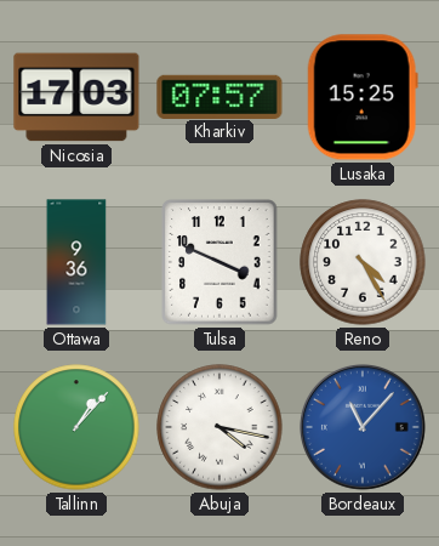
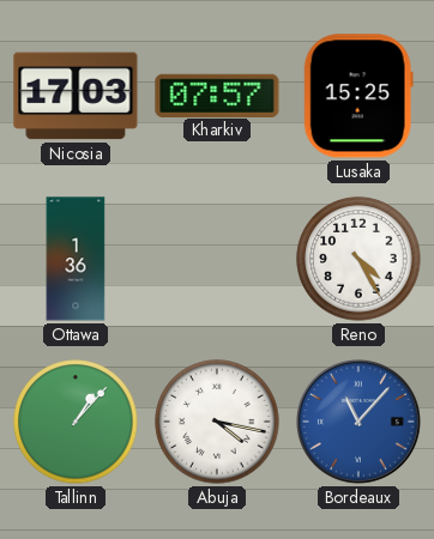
Ottawa: 9:36 -> 1:36 (76, 259)
Tulsa: 3:49 -> none (219, 262)
